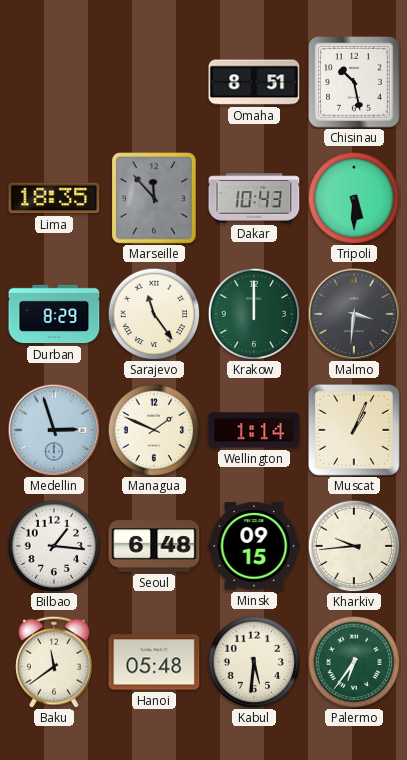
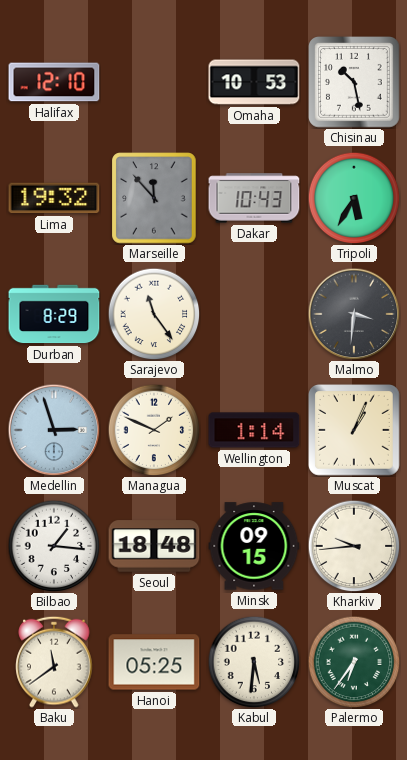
Halifax: none -> 12:10 (54, 82)
Omaha: 8:51 -> 10:53 (254, 82)
Lima: 18:35 -> 19:32 (54, 198)
Tripoli: 5:30 -> 5:35 (354, 198)
Krakow: 12:00 -> none (254, 314)
Seoul: 6:48 -> 18:48 (154, 546)
Hanoi: 05:48 -> 05:25 (154, 662)
